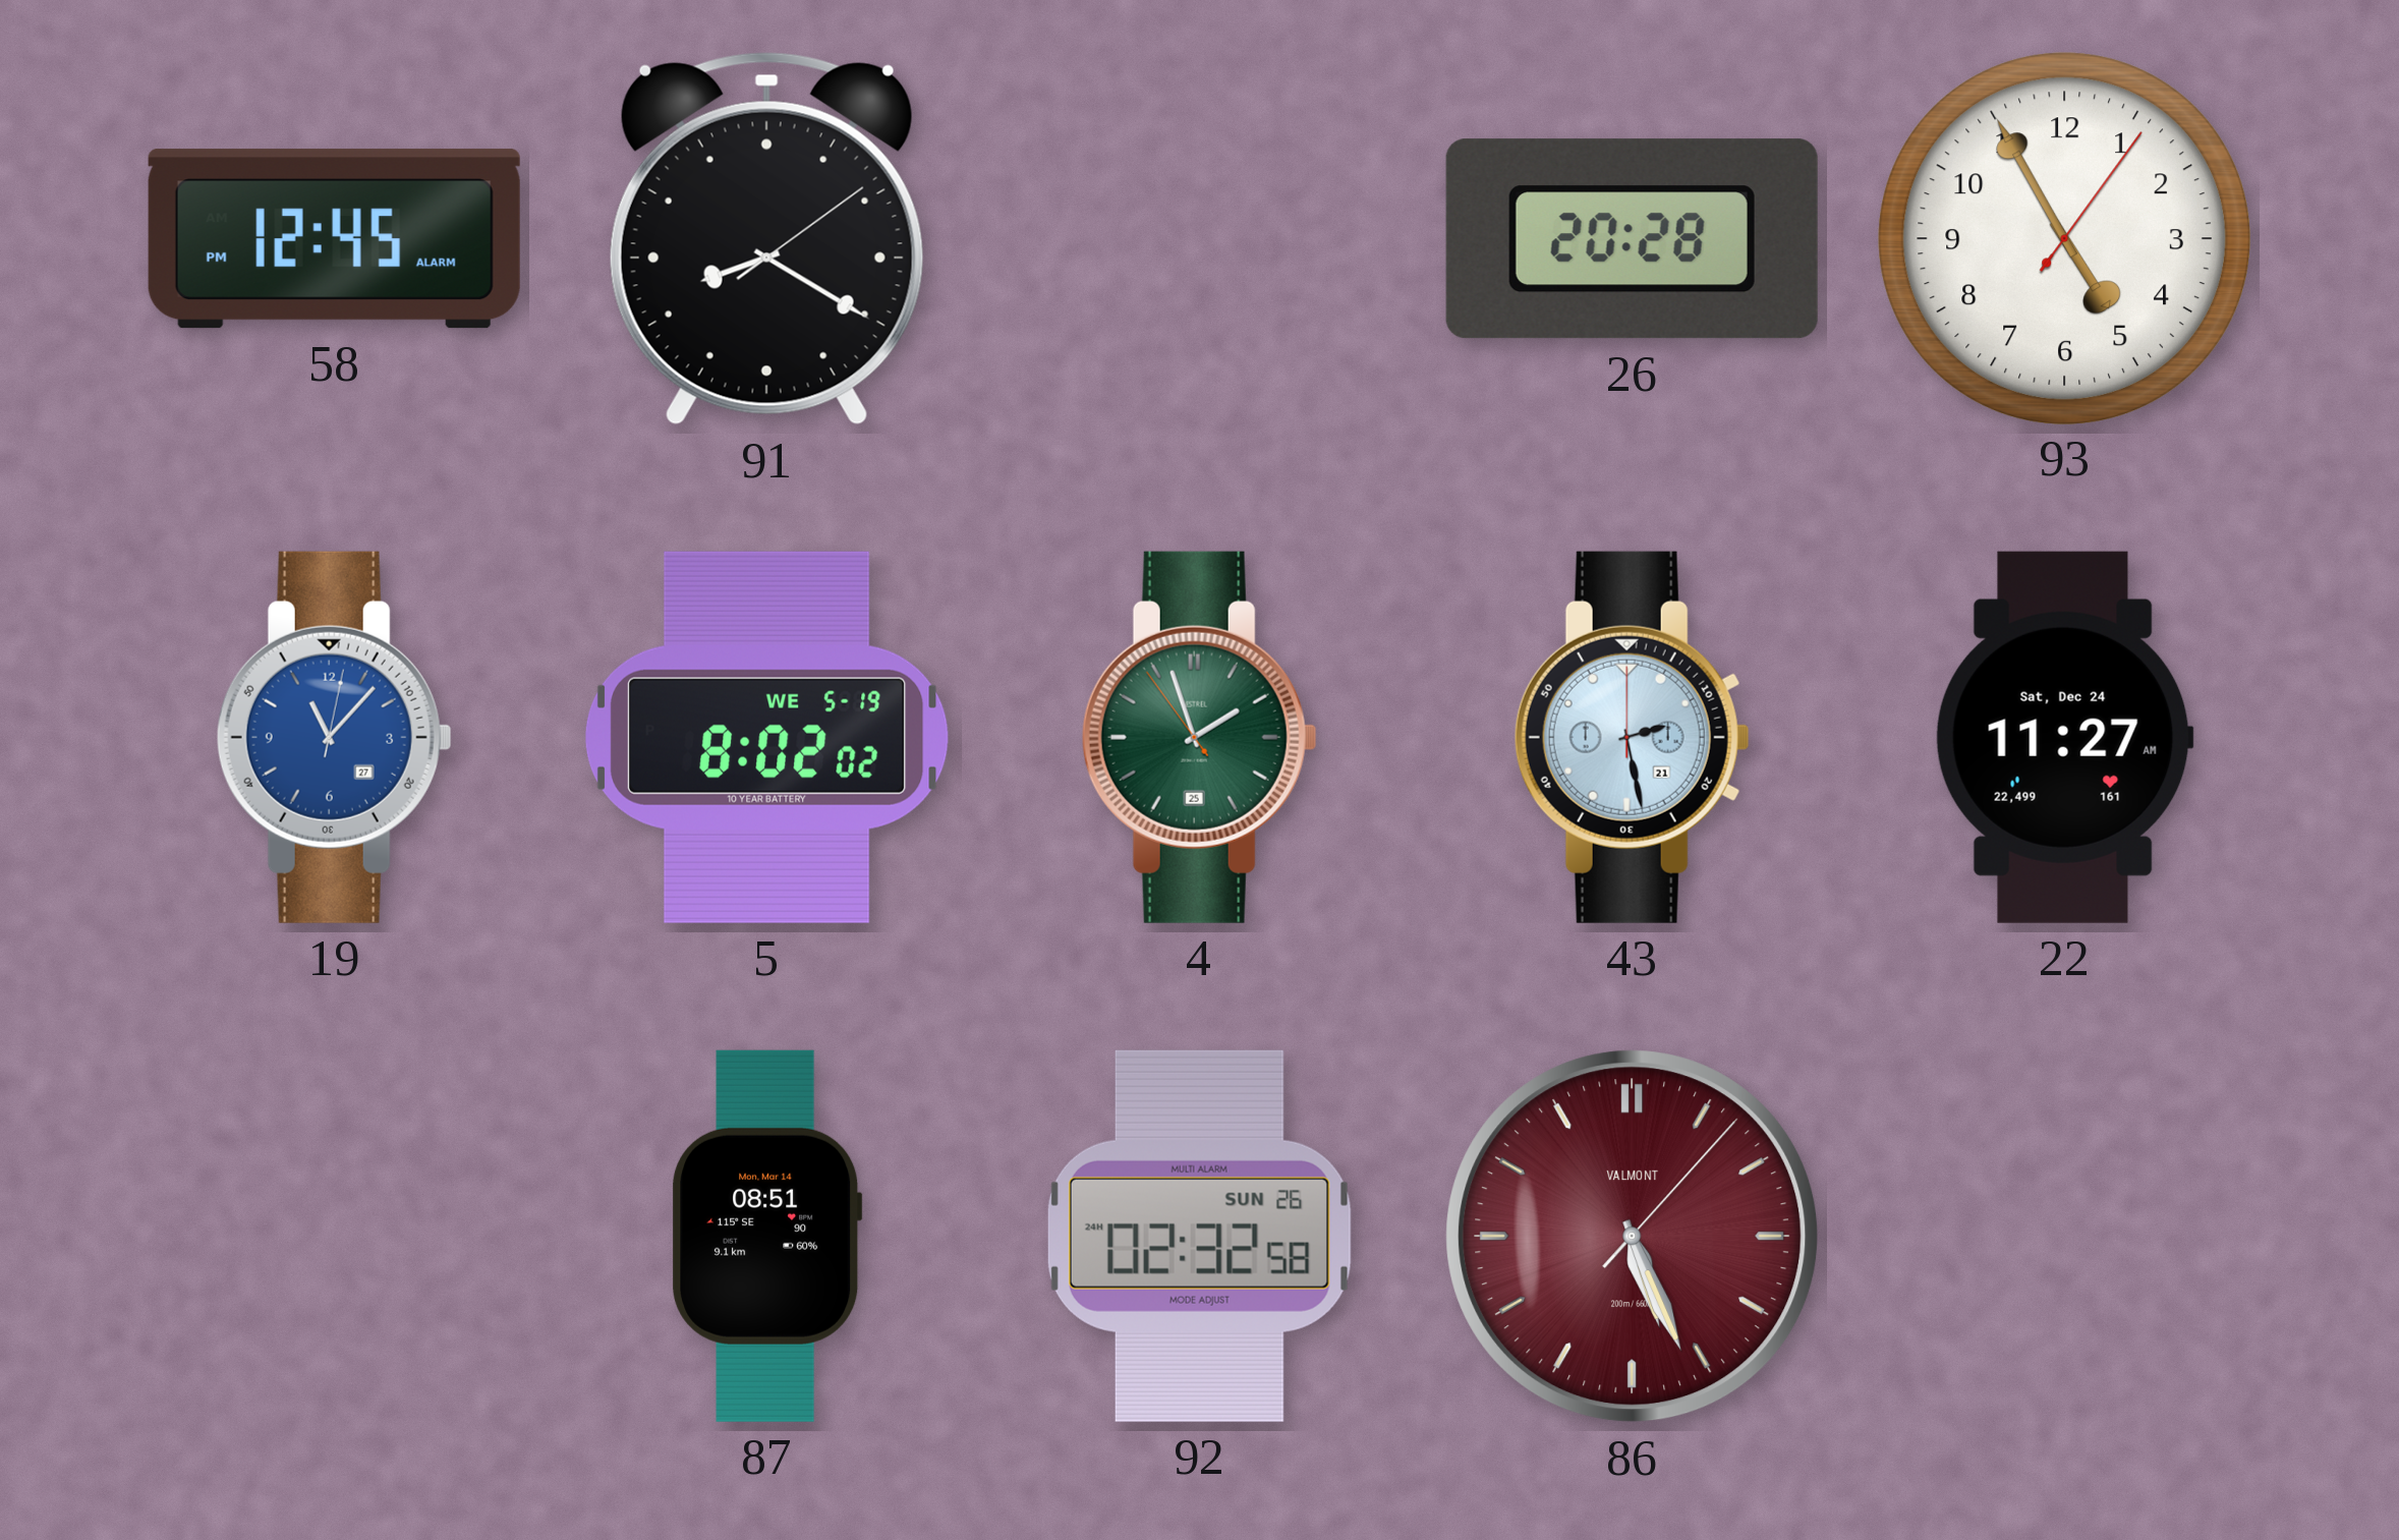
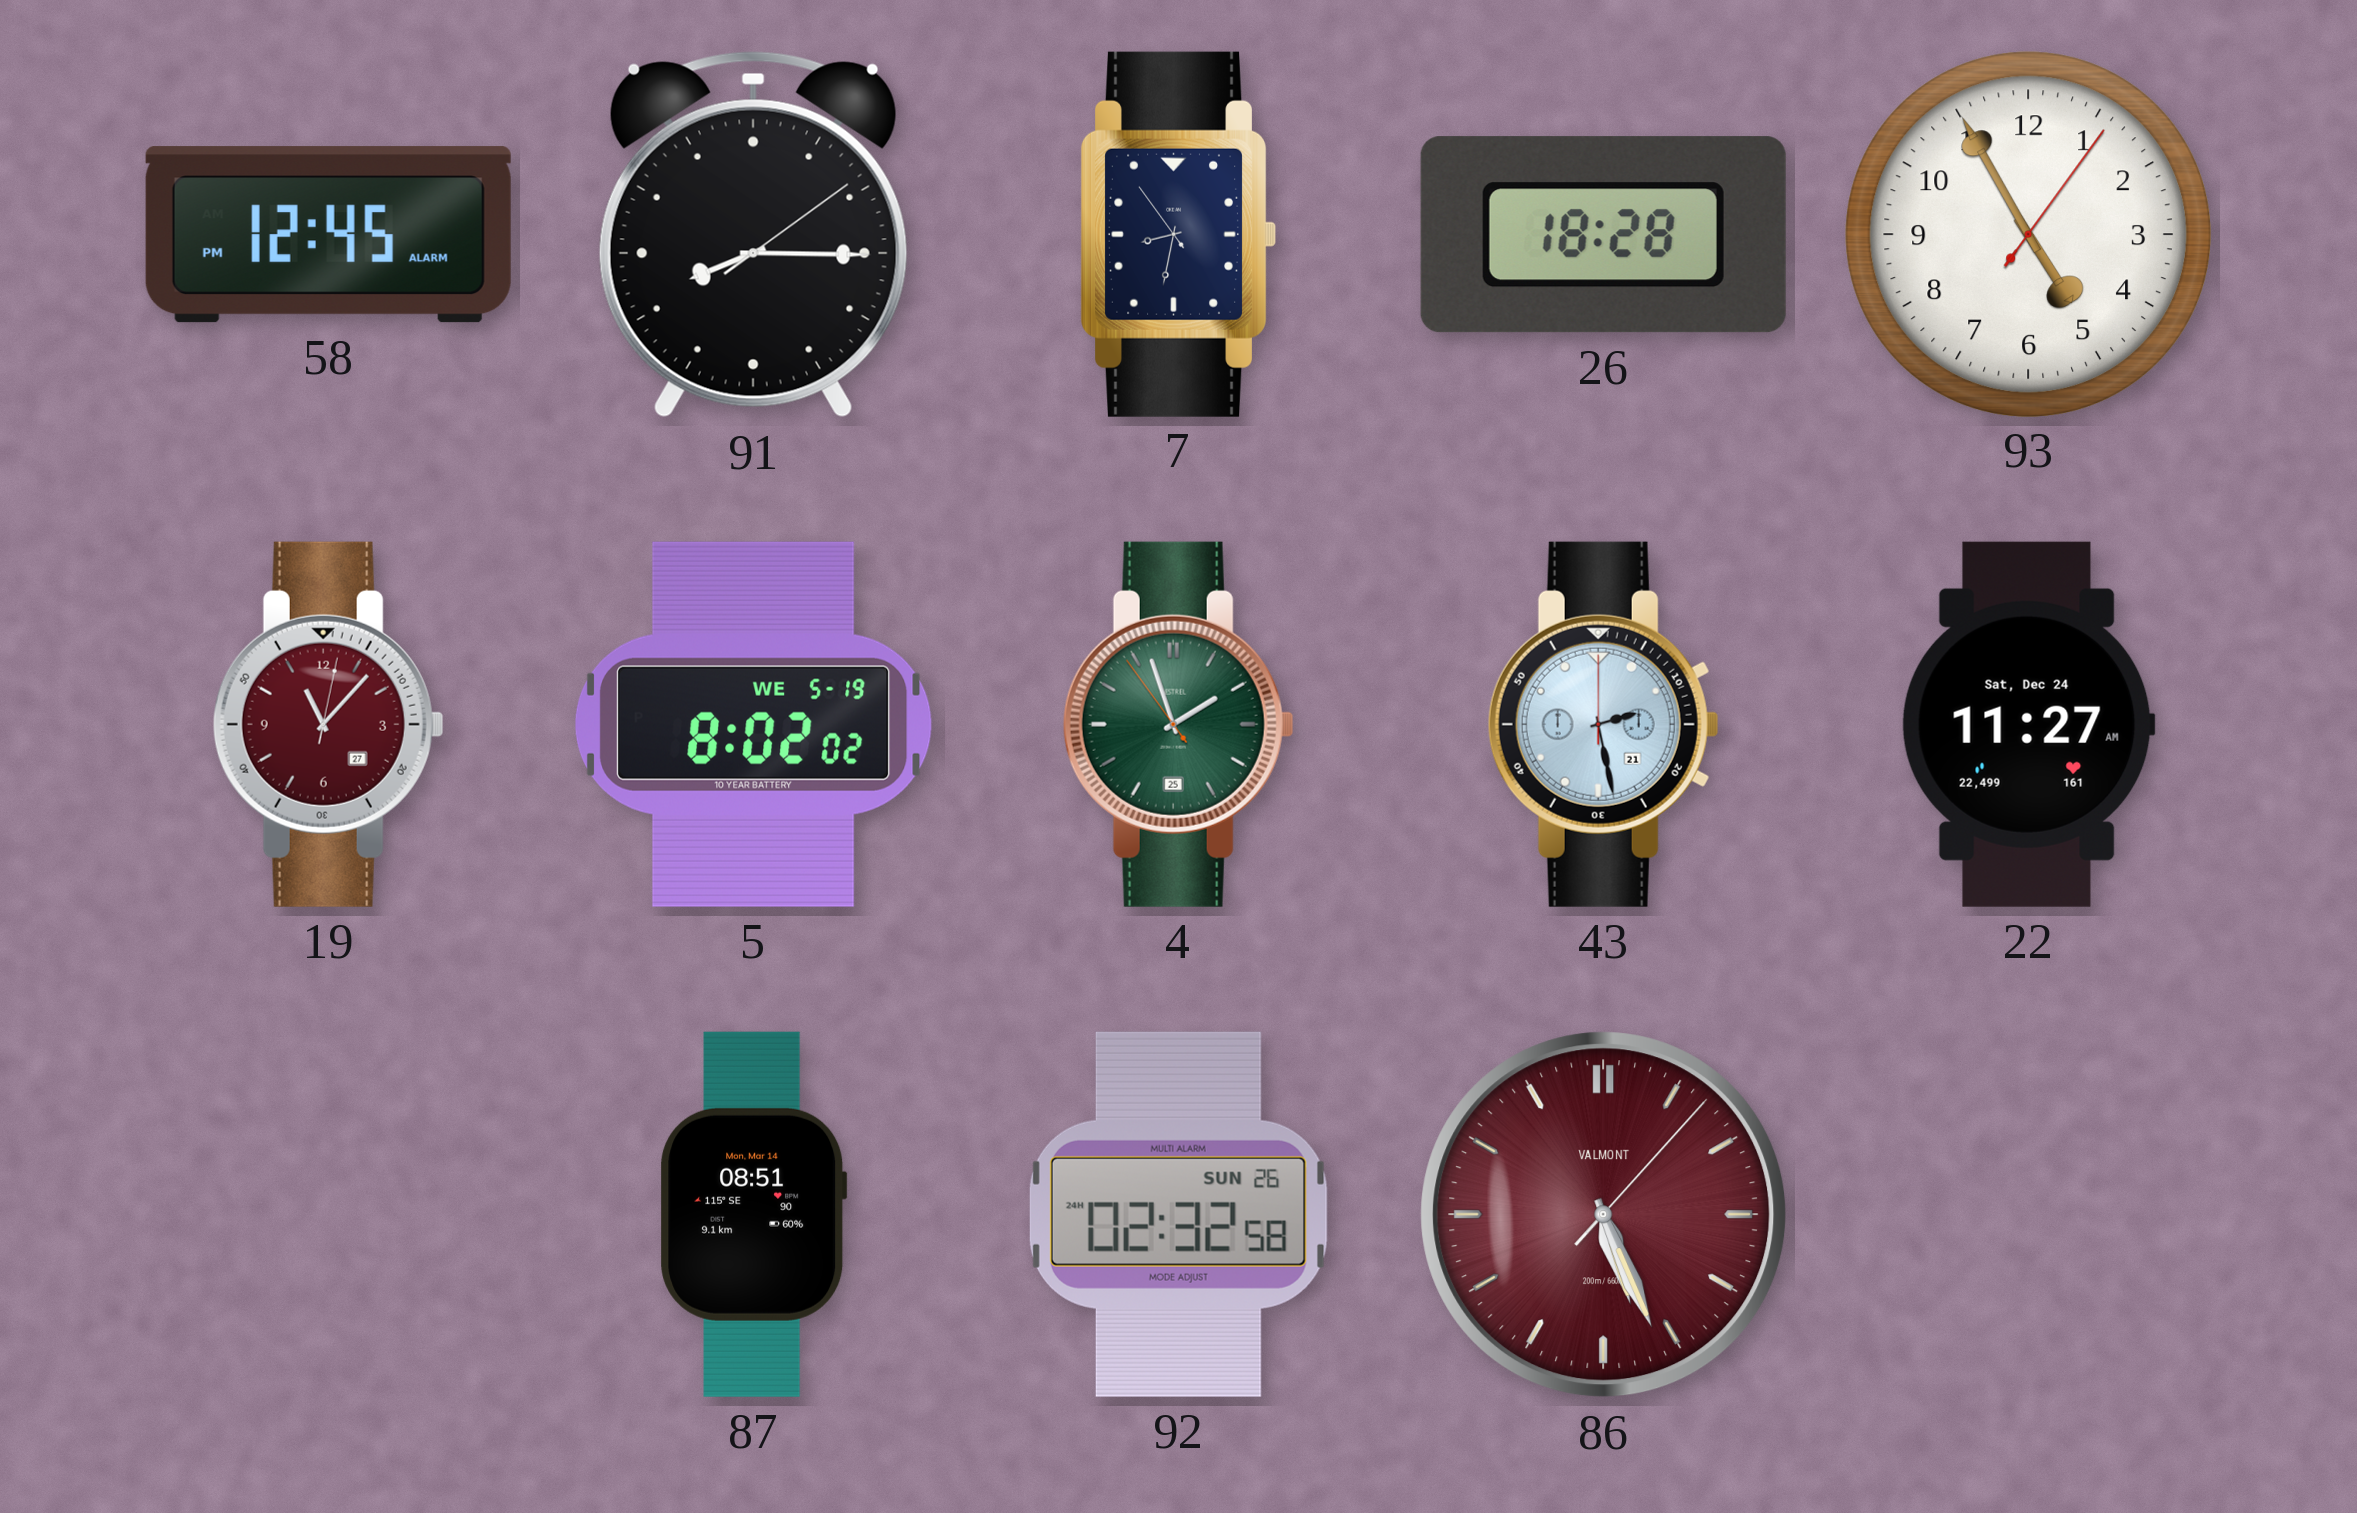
91: 8:20 -> 8:15 (753, 235)
7: none -> 8:31 (1178, 234)
26: 20:28 -> 18:28 (1603, 235)
19 dial: blue -> burgundy (328, 724)
